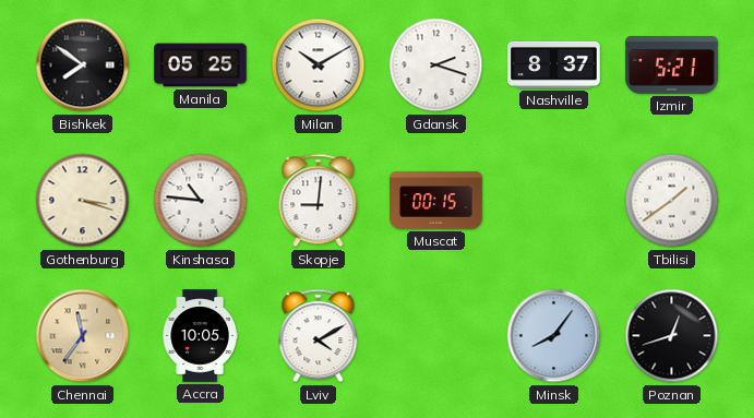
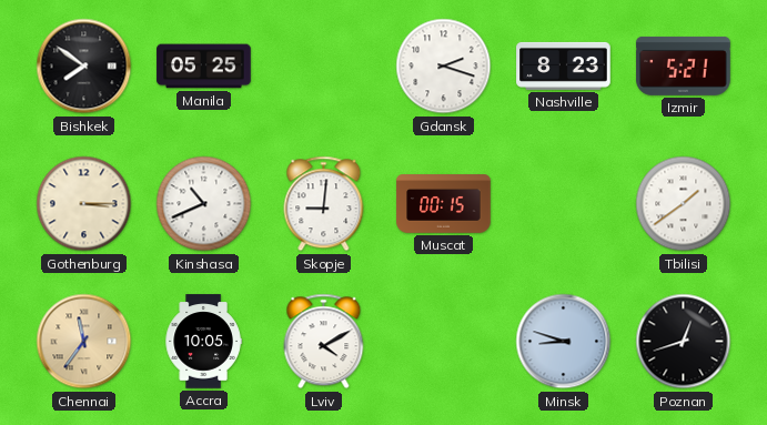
Milan: 10:10 -> none (319, 65)
Nashville: 8:37 -> 8:23 (564, 65)
Gothenburg: 3:18 -> 3:15 (84, 204)
Kinshasa: 10:46 -> 10:41 (204, 204)
Minsk: 8:06 -> 8:48 (564, 342)
